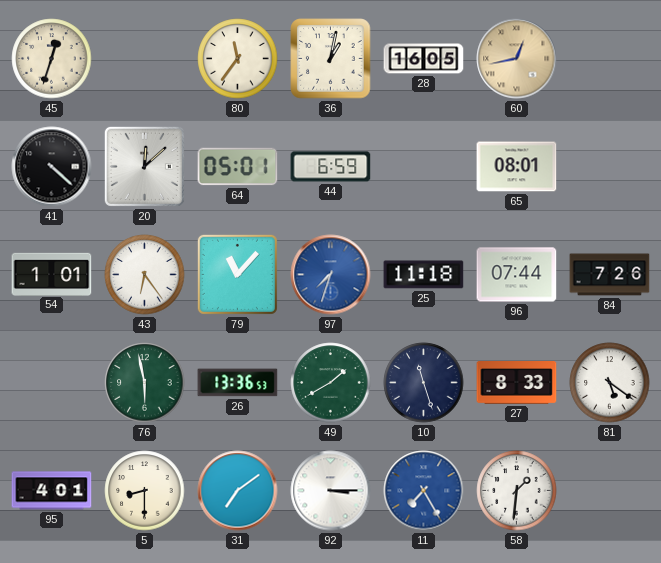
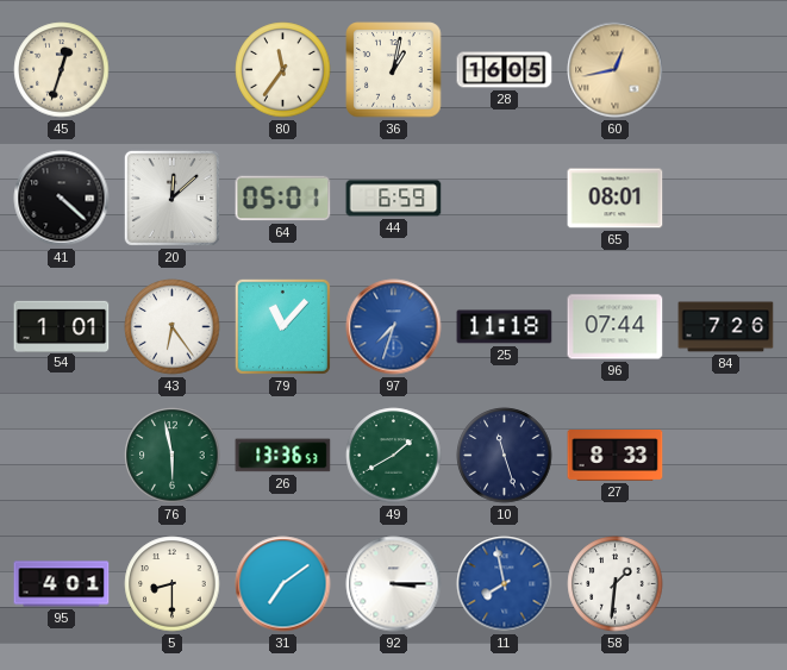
81: 5:21 -> none (610, 383)
11: 7:25 -> 7:58 (505, 584)
